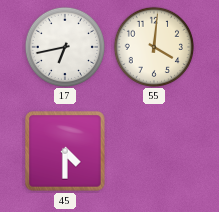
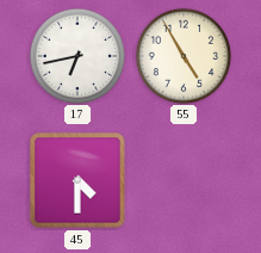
55: 4:01 -> 4:55 (182, 55)
